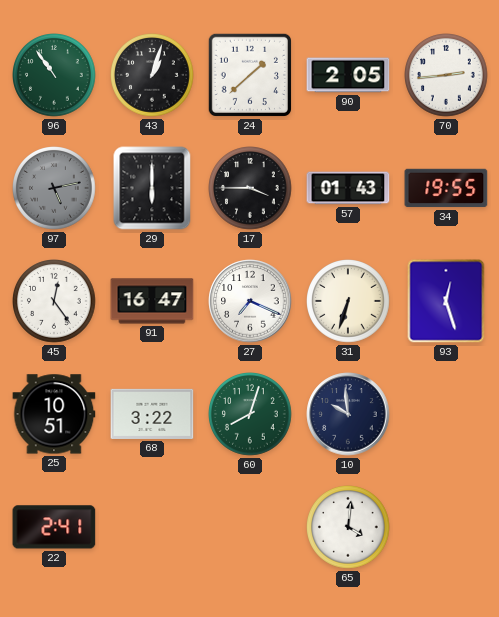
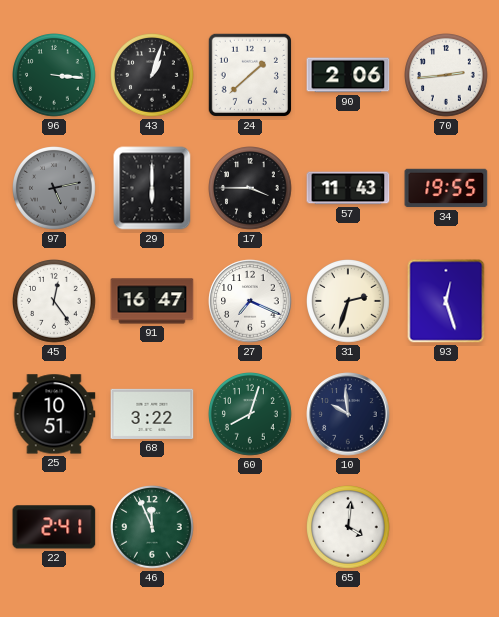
96: 10:54 -> 3:16 (55, 76)
90: 2:05 -> 2:06 (348, 75)
57: 01:43 -> 11:43 (348, 188)
31: 6:33 -> 2:33 (349, 302)
46: none -> 11:56 (153, 528)
